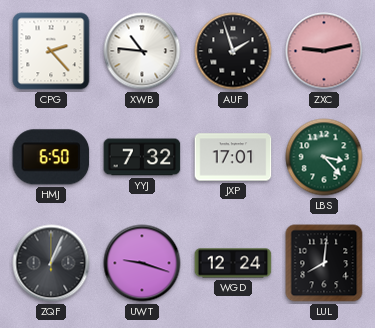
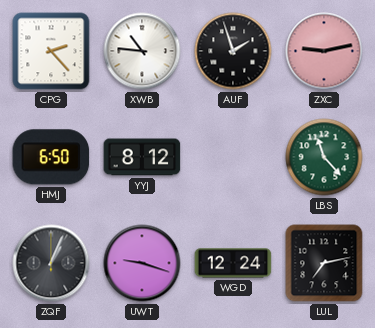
YYJ: 7:32 -> 8:12 (142, 157)
JXP: 17:01 -> none (233, 157)
LBS: 3:23 -> 11:23 (324, 157)
LUL: 8:01 -> 7:13 (324, 263)
